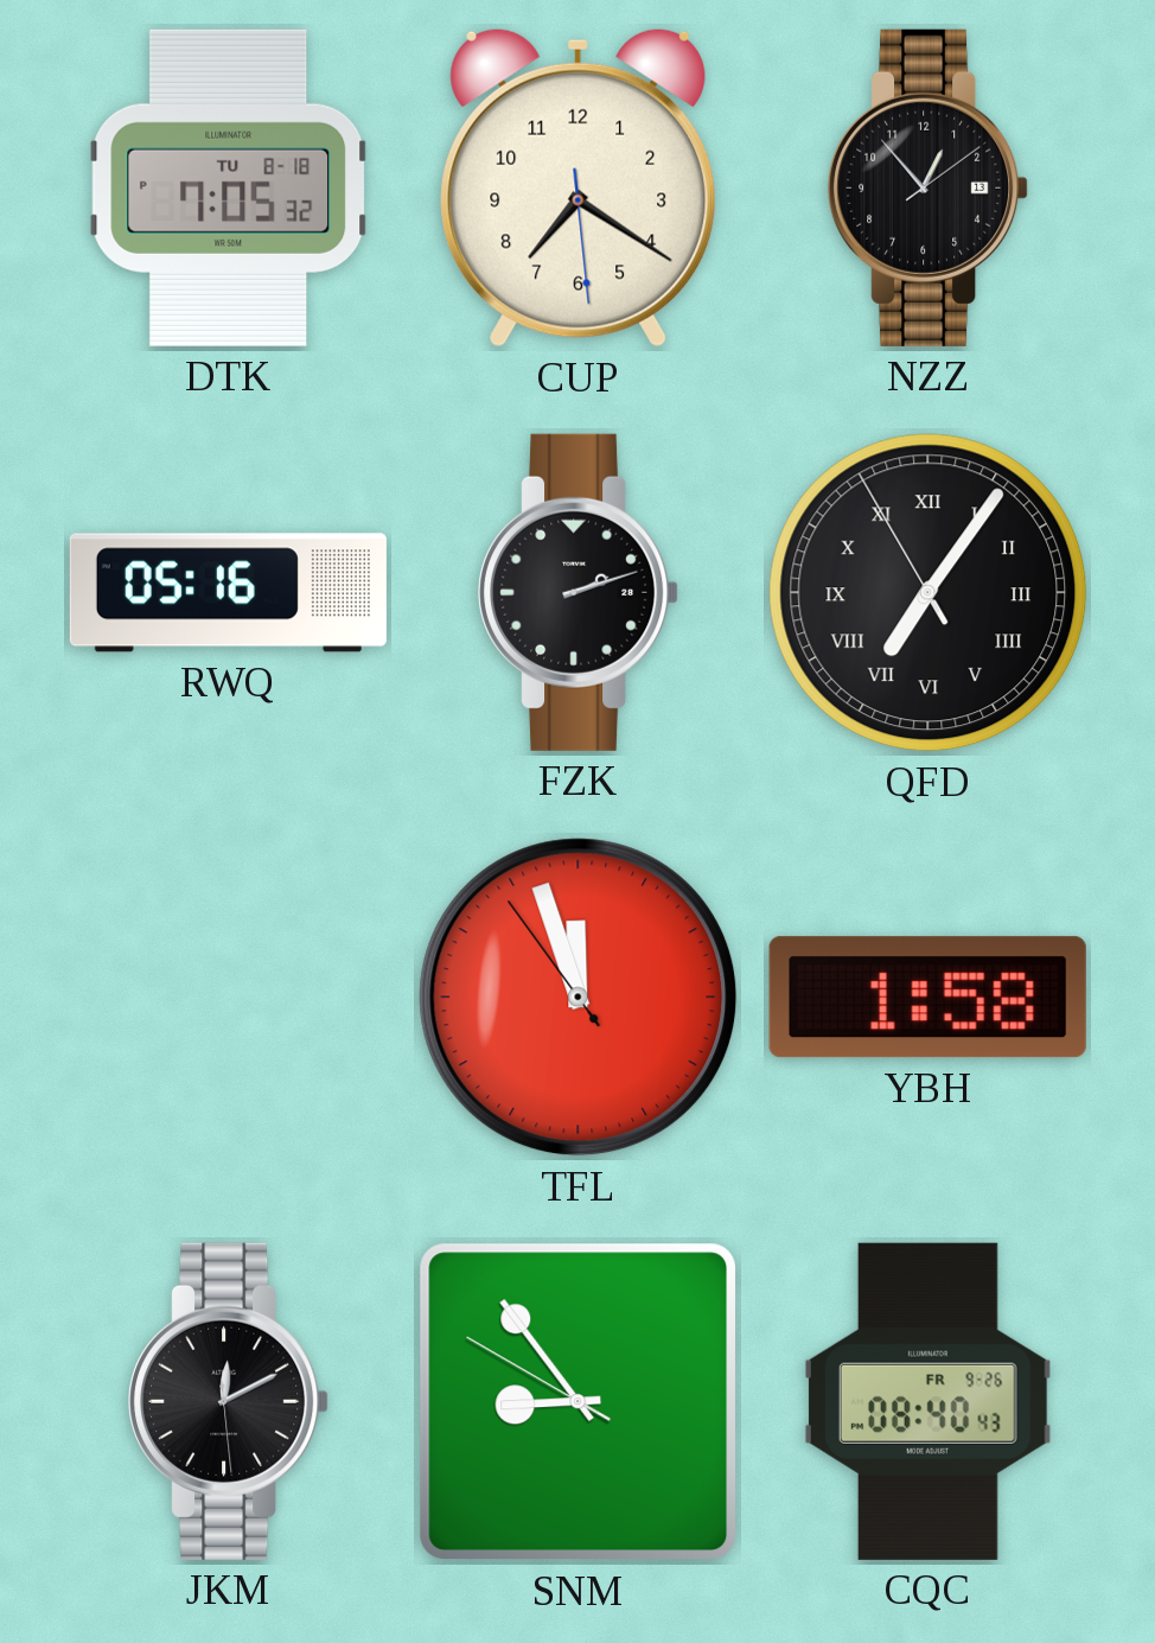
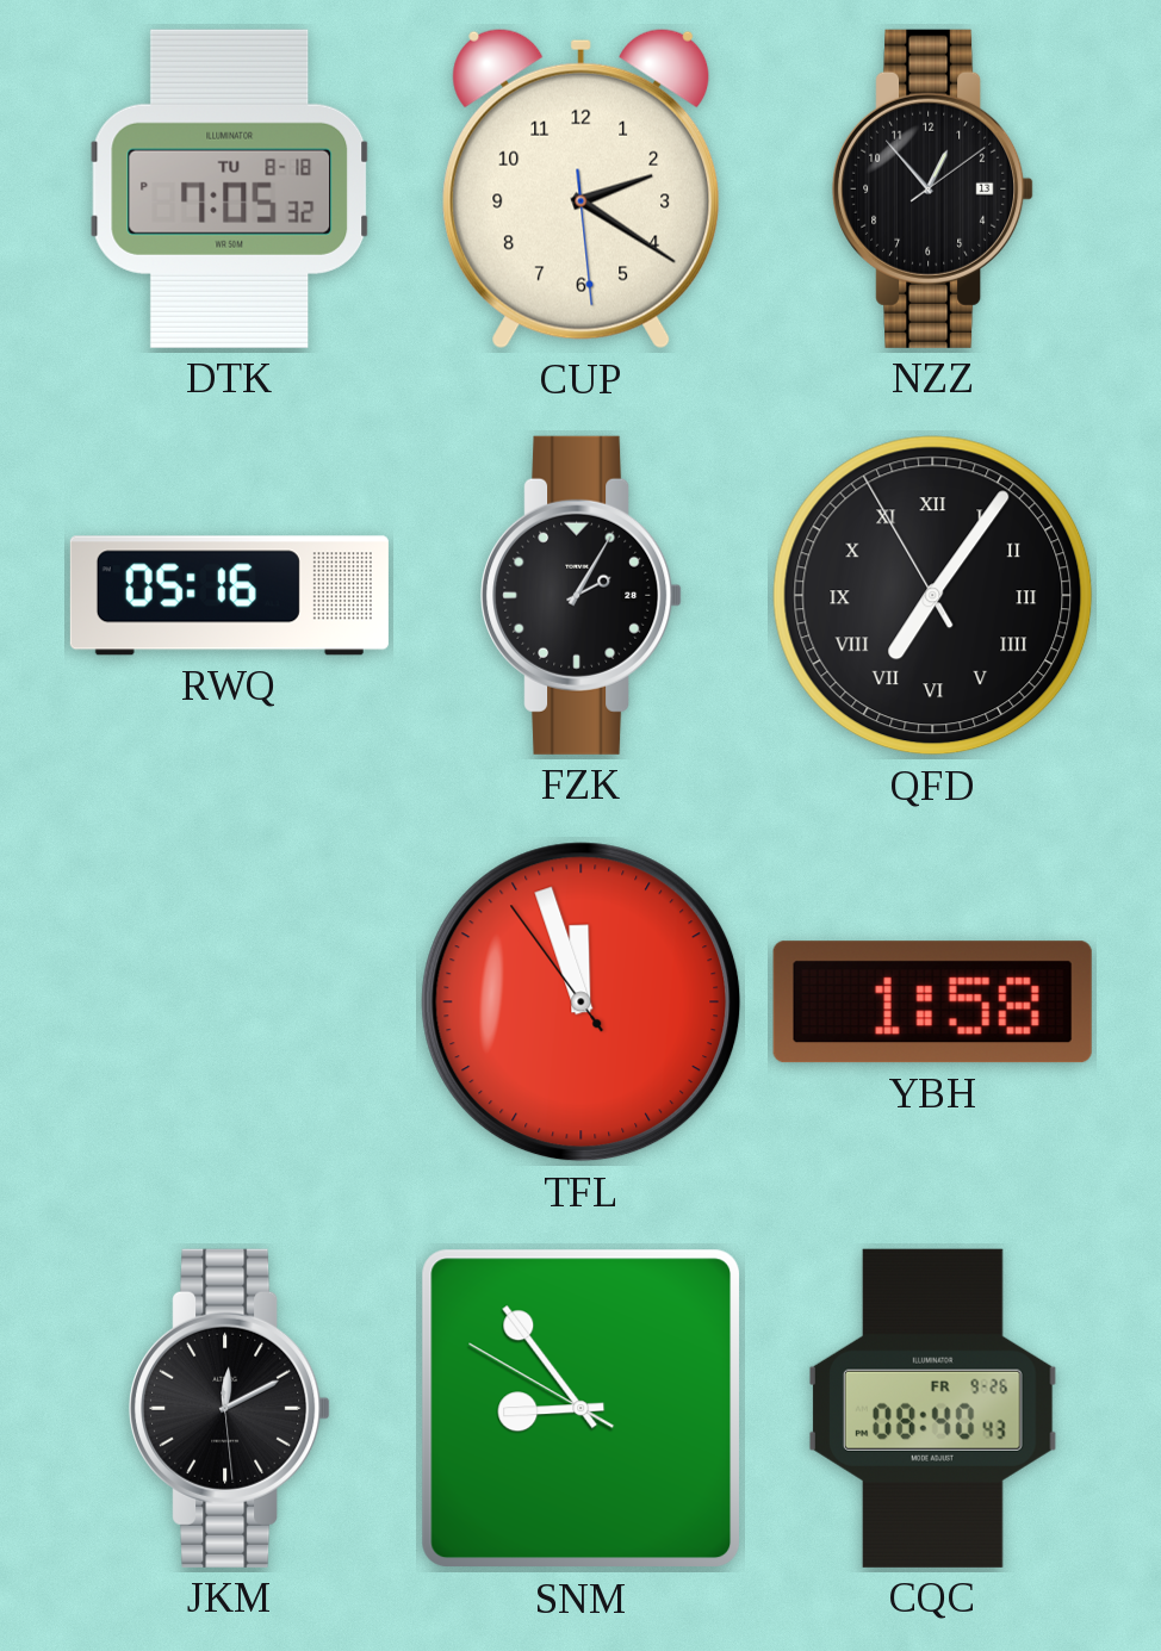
CUP: 7:20 -> 2:20 (582, 188)
FZK: 2:12 -> 2:05 (582, 595)
